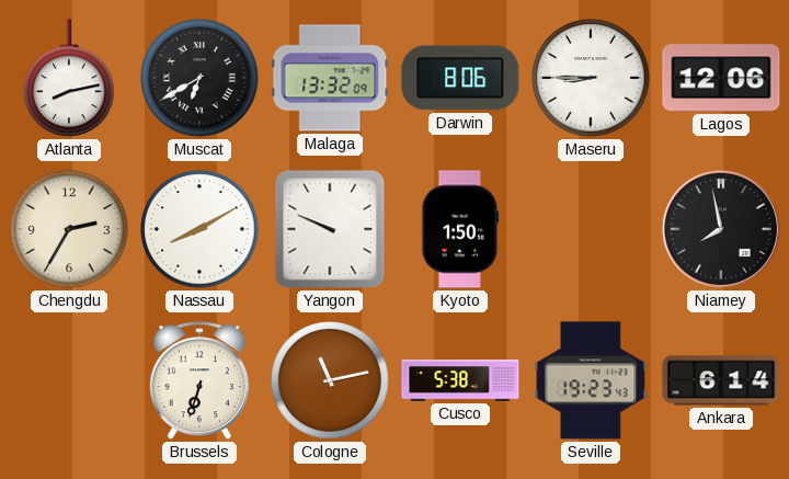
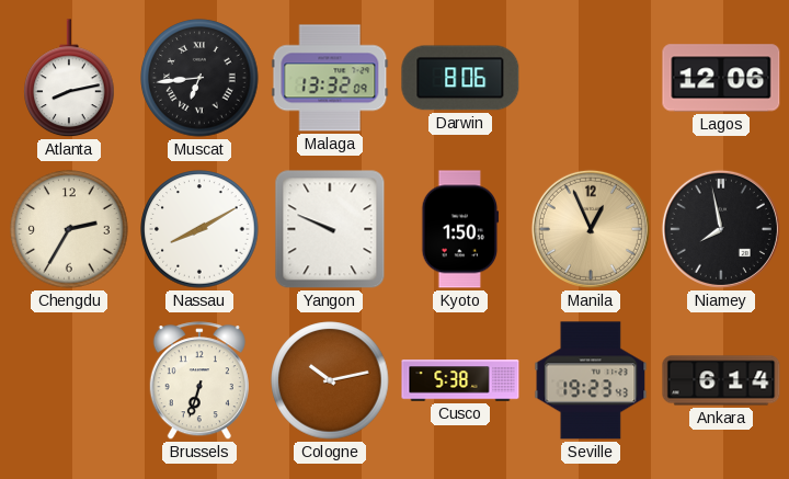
Muscat: 6:40 -> 6:44 (199, 78)
Maseru: 8:45 -> none (591, 78)
Manila: none -> 12:56 (591, 229)
Cologne: 11:13 -> 10:13 (330, 380)
